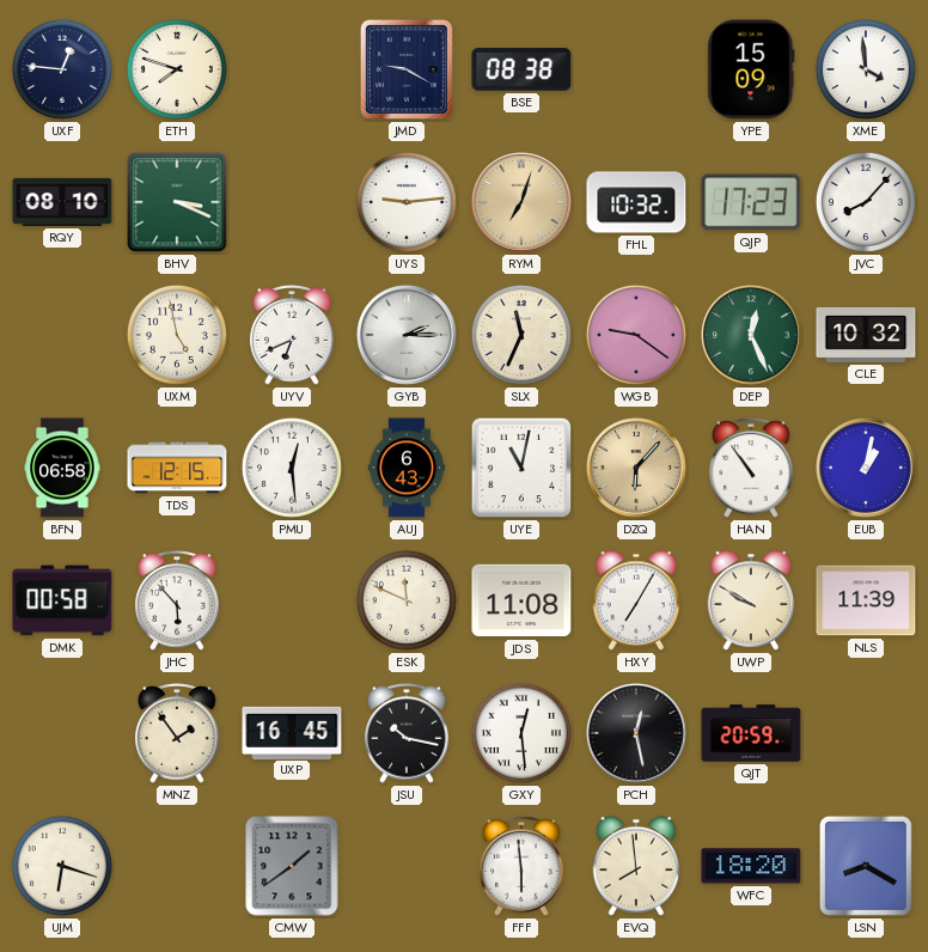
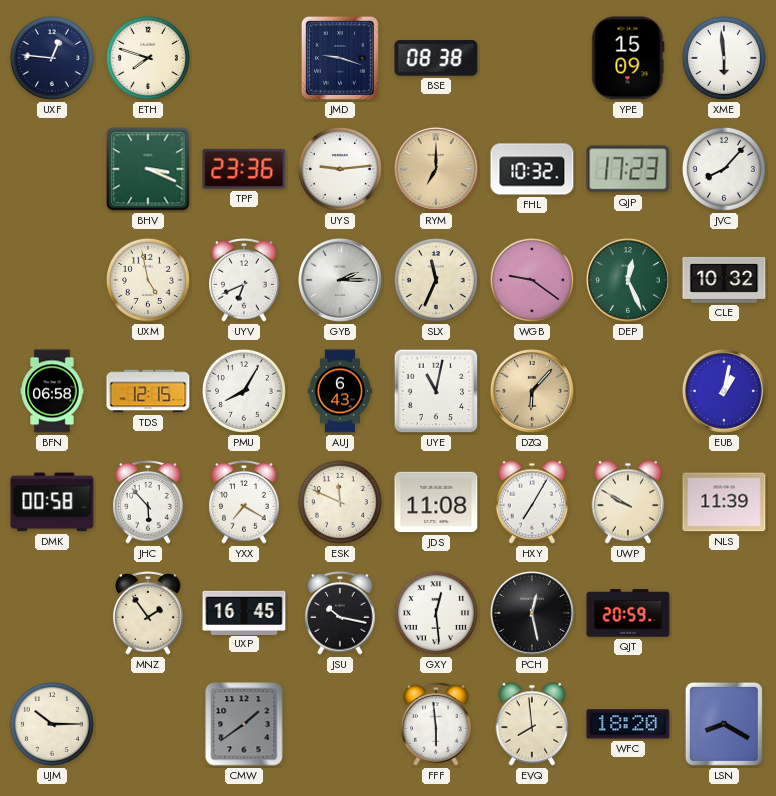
JMD: 9:20 -> 9:18 (340, 58)
XME: 3:59 -> 5:59 (724, 58)
RQY: 08:10 -> none (62, 202)
TPF: none -> 23:36 (244, 169)
RYM: 7:03 -> 7:00 (436, 169)
PMU: 12:29 -> 8:05 (244, 391)
HAN: 10:54 -> none (751, 468)
YXX: none -> 7:20 (244, 502)
UJM: 6:18 -> 10:15 (52, 724)
